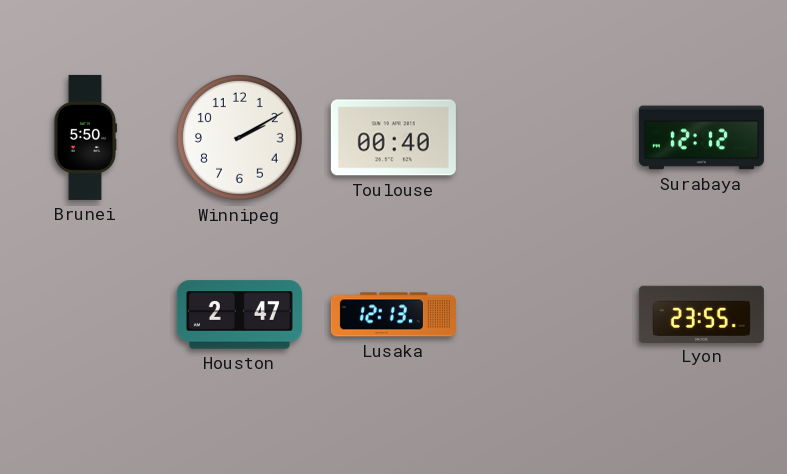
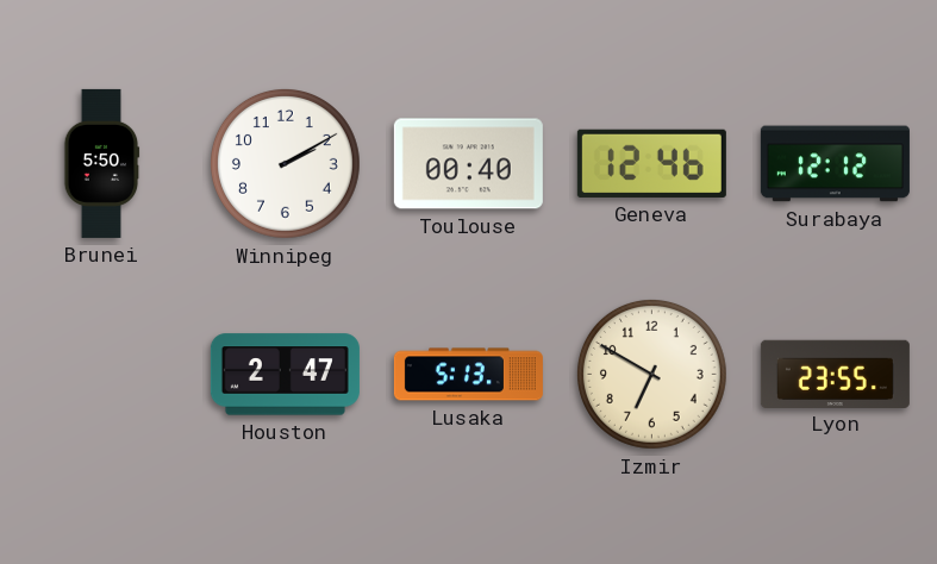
Geneva: none -> 12:46 (651, 163)
Lusaka: 12:13 -> 5:13 (468, 375)
Izmir: none -> 6:50 (651, 374)
